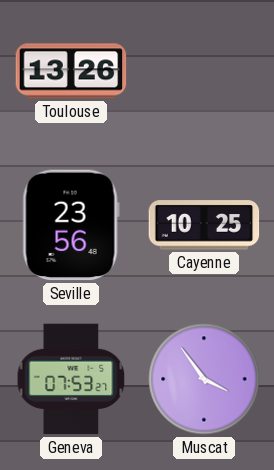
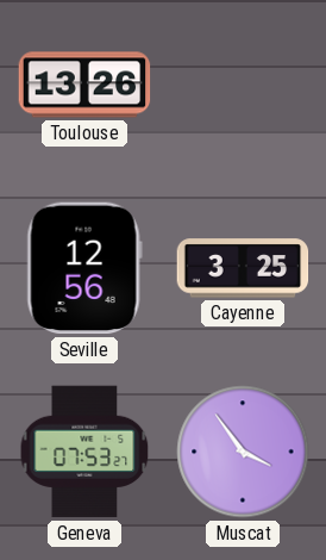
Seville: 23:56 -> 12:56 (84, 268)
Cayenne: 10:25 -> 3:25 (243, 268)
